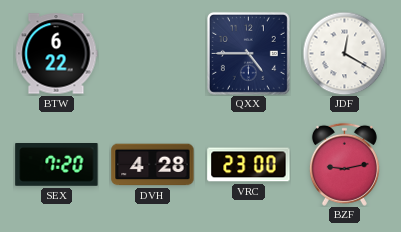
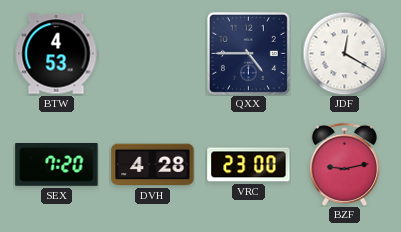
BTW: 6:22 -> 4:53 (56, 54)
